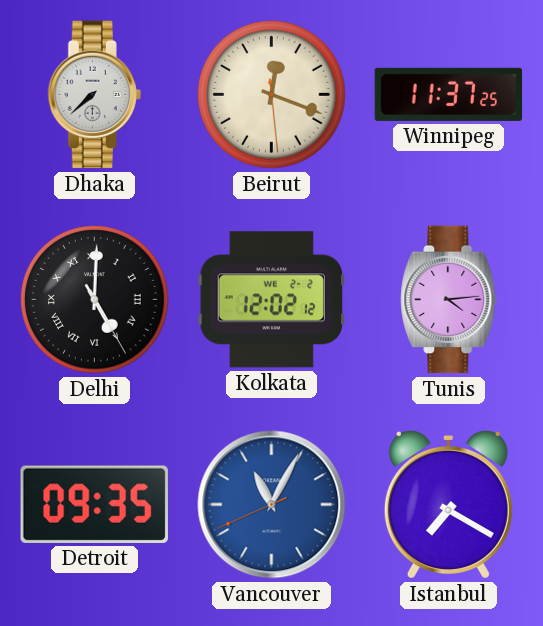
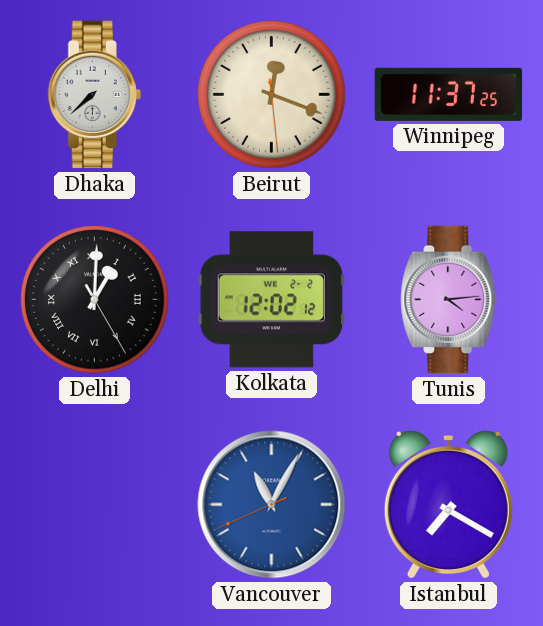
Delhi: 5:00 -> 1:00 (95, 300)
Detroit: 09:35 -> none (94, 504)
